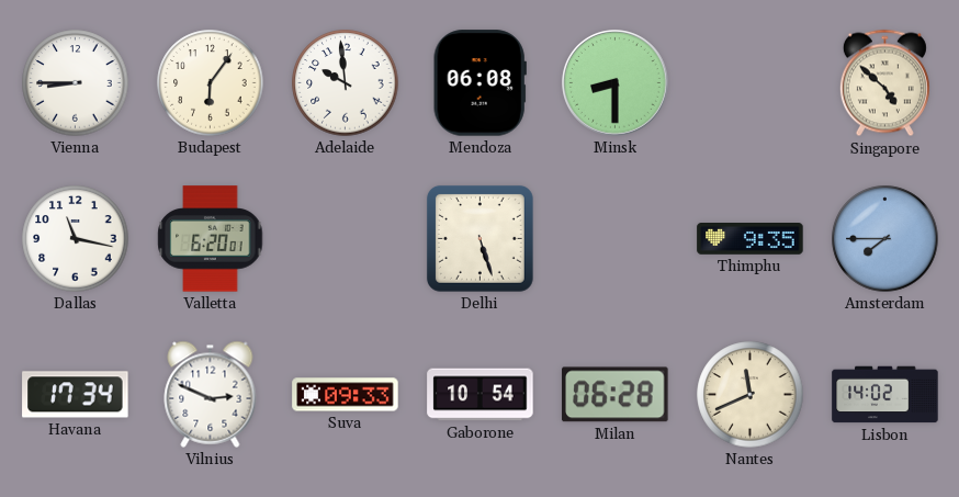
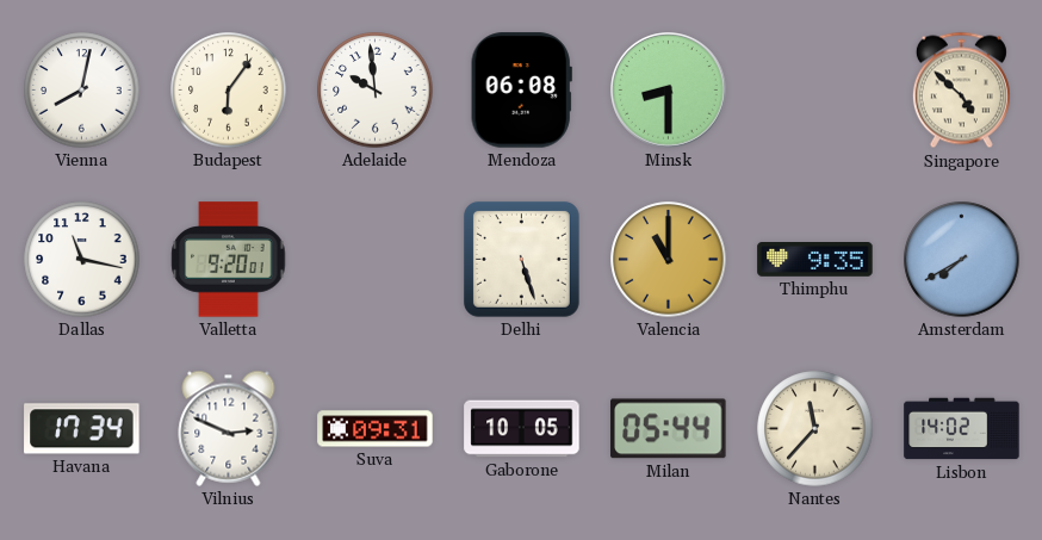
Vienna: 8:45 -> 8:02 (82, 91)
Valletta: 6:20 -> 9:20 (229, 260)
Valencia: none -> 11:00 (669, 260)
Amsterdam: 7:45 -> 7:40 (962, 260)
Suva: 09:33 -> 09:31 (376, 429)
Gaborone: 10:54 -> 10:05 (522, 429)
Milan: 06:28 -> 05:44 (669, 429)
Nantes: 11:41 -> 11:37 (815, 429)
